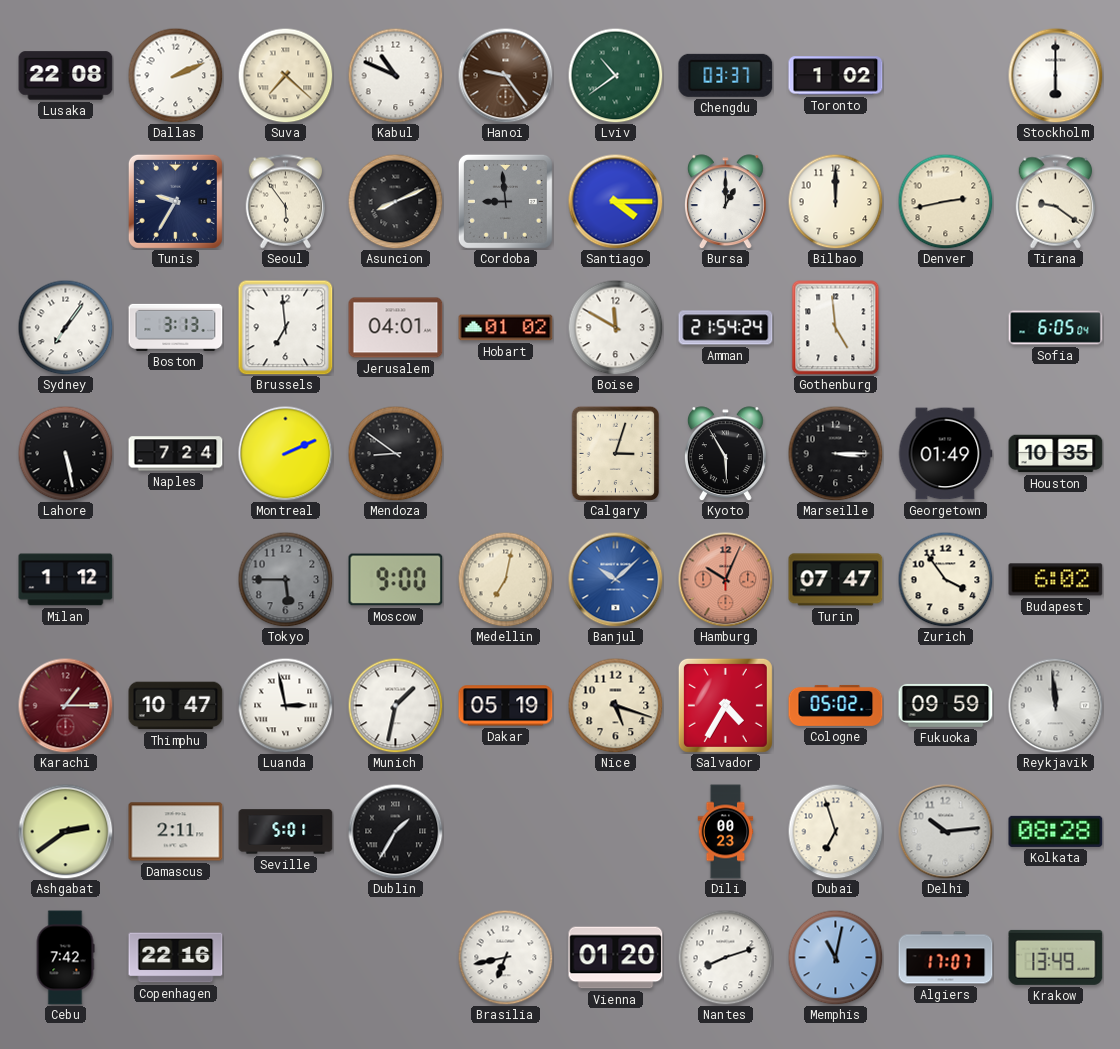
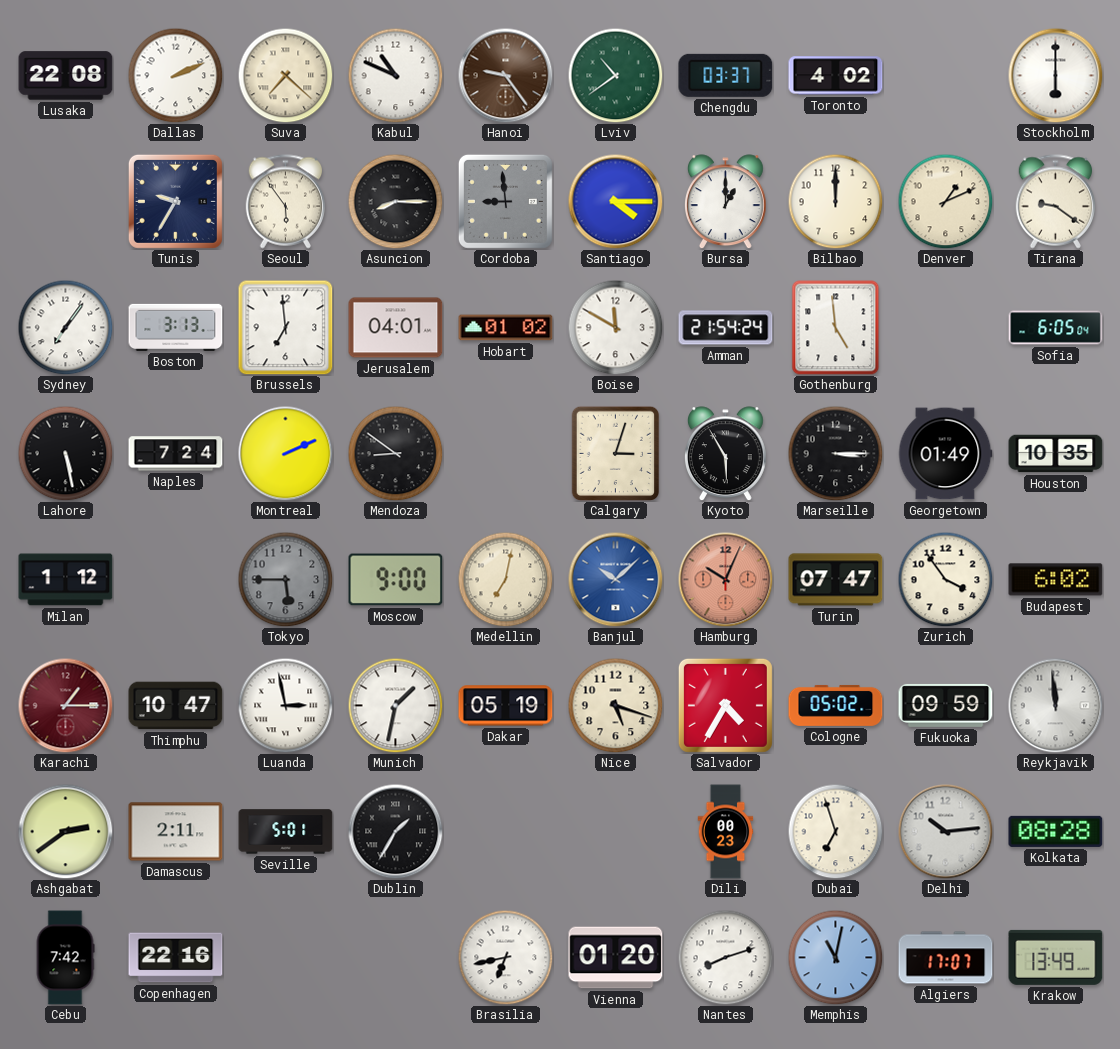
Toronto: 1:02 -> 4:02 (836, 76)
Asuncion: 8:11 -> 8:15 (395, 201)
Denver: 2:43 -> 1:11 (945, 201)
